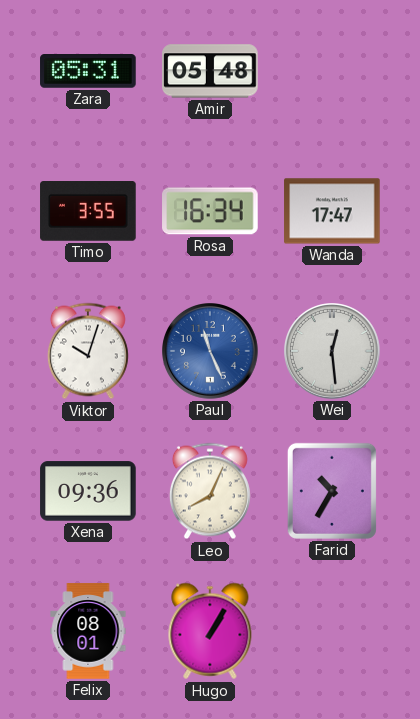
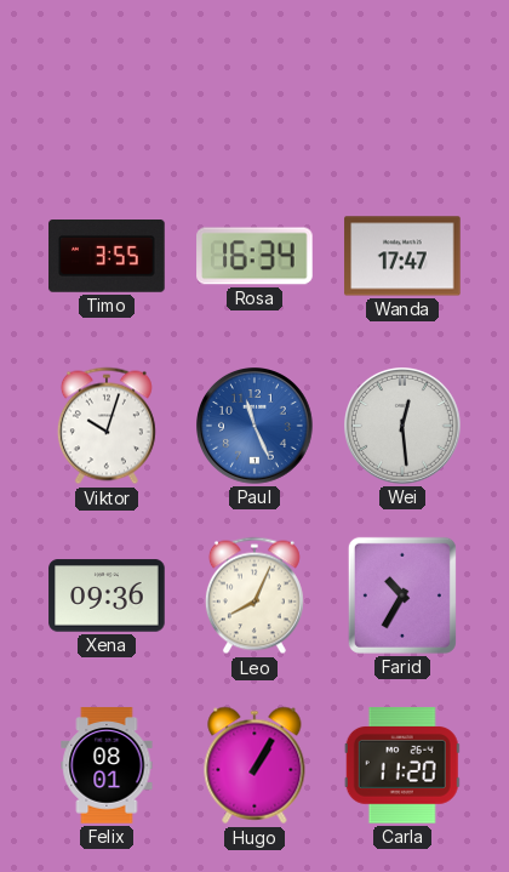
Zara: 05:31 -> none (88, 72)
Amir: 05:48 -> none (210, 71)
Carla: none -> 11:20 (402, 765)
